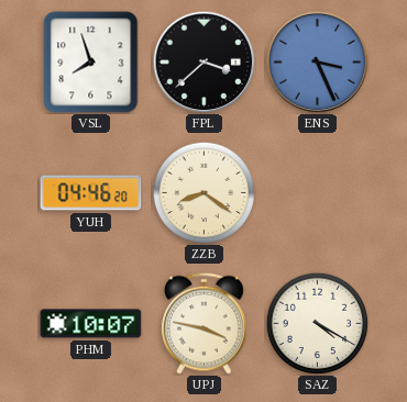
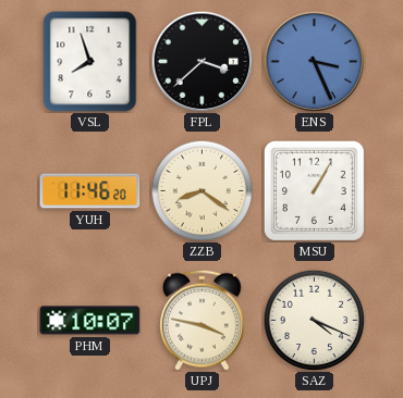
YUH: 04:46 -> 11:46 (90, 191)
MSU: none -> 1:05 (314, 190)
SAZ: 4:20 -> 4:19 (314, 320)
